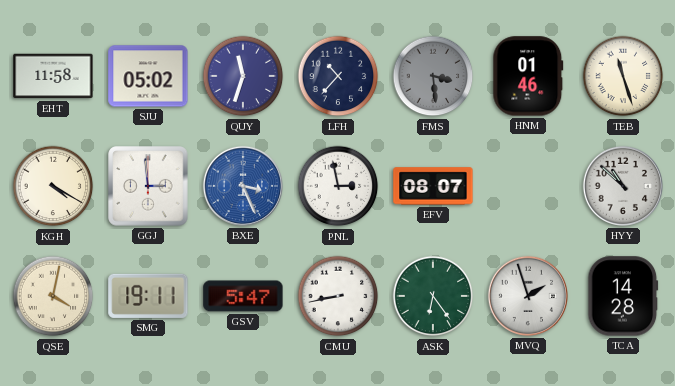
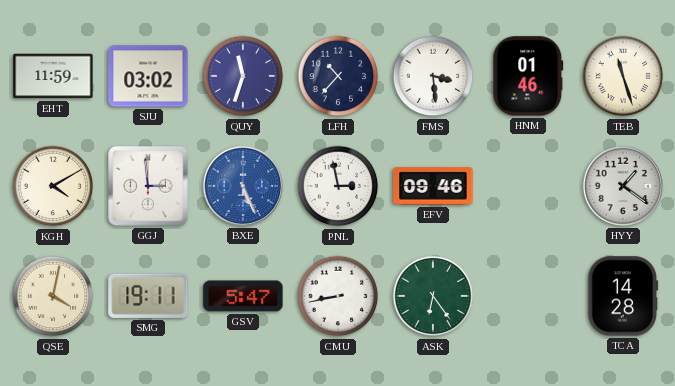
EHT: 11:58 -> 11:59 (53, 76)
SJU: 05:02 -> 03:02 (148, 76)
FMS dial: grey -> white (433, 76)
KGH: 4:20 -> 4:10 (53, 186)
BXE: 3:26 -> 5:26 (243, 186)
EFV: 08:07 -> 09:46 (433, 186)
HYY: 10:52 -> 1:21 (623, 186)
MVQ: 1:57 -> none (528, 296)
